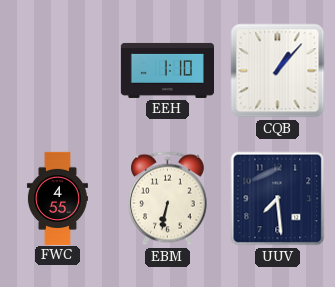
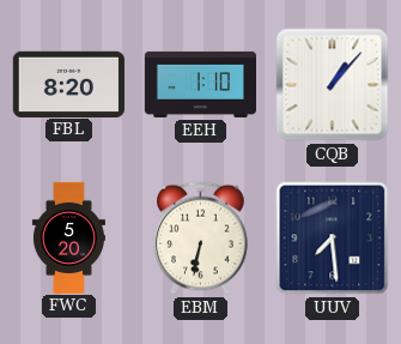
FBL: none -> 8:20 (68, 84)
FWC: 4:55 -> 5:20 (68, 237)
